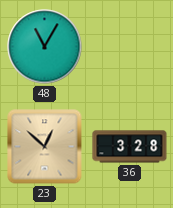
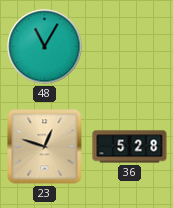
23: 12:52 -> 12:48 (45, 147)
36: 3:28 -> 5:28 (130, 147)
